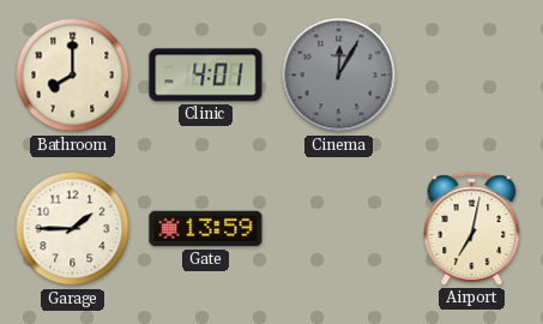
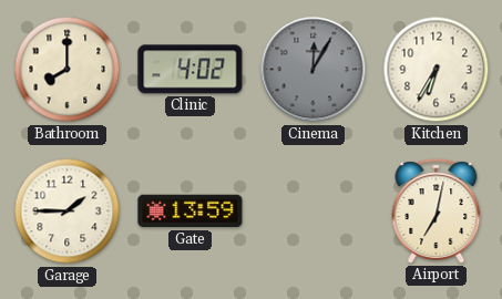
Clinic: 4:01 -> 4:02 (191, 70)
Kitchen: none -> 6:35 (437, 70)
